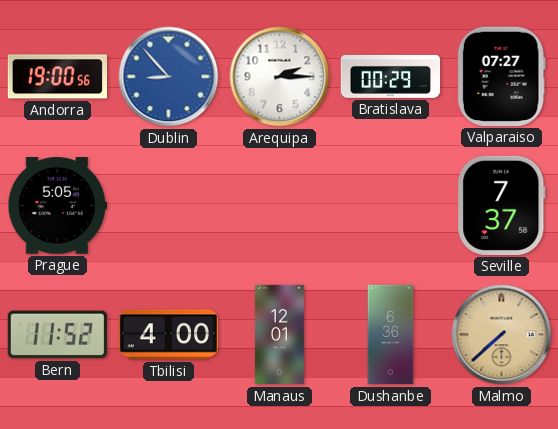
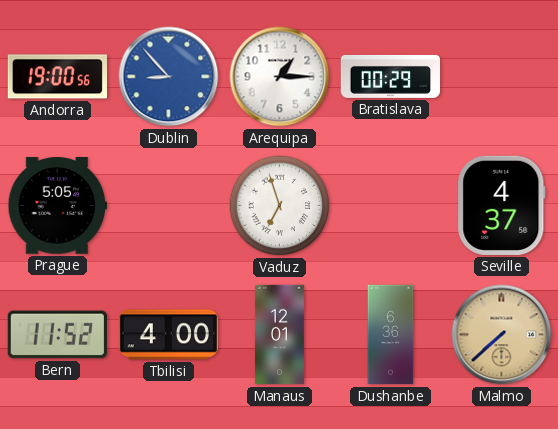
Arequipa: 2:15 -> 1:15 (280, 77)
Valparaiso: 07:27 -> none (501, 76)
Vaduz: none -> 6:57 (280, 206)
Seville: 7:37 -> 4:37 (502, 205)
